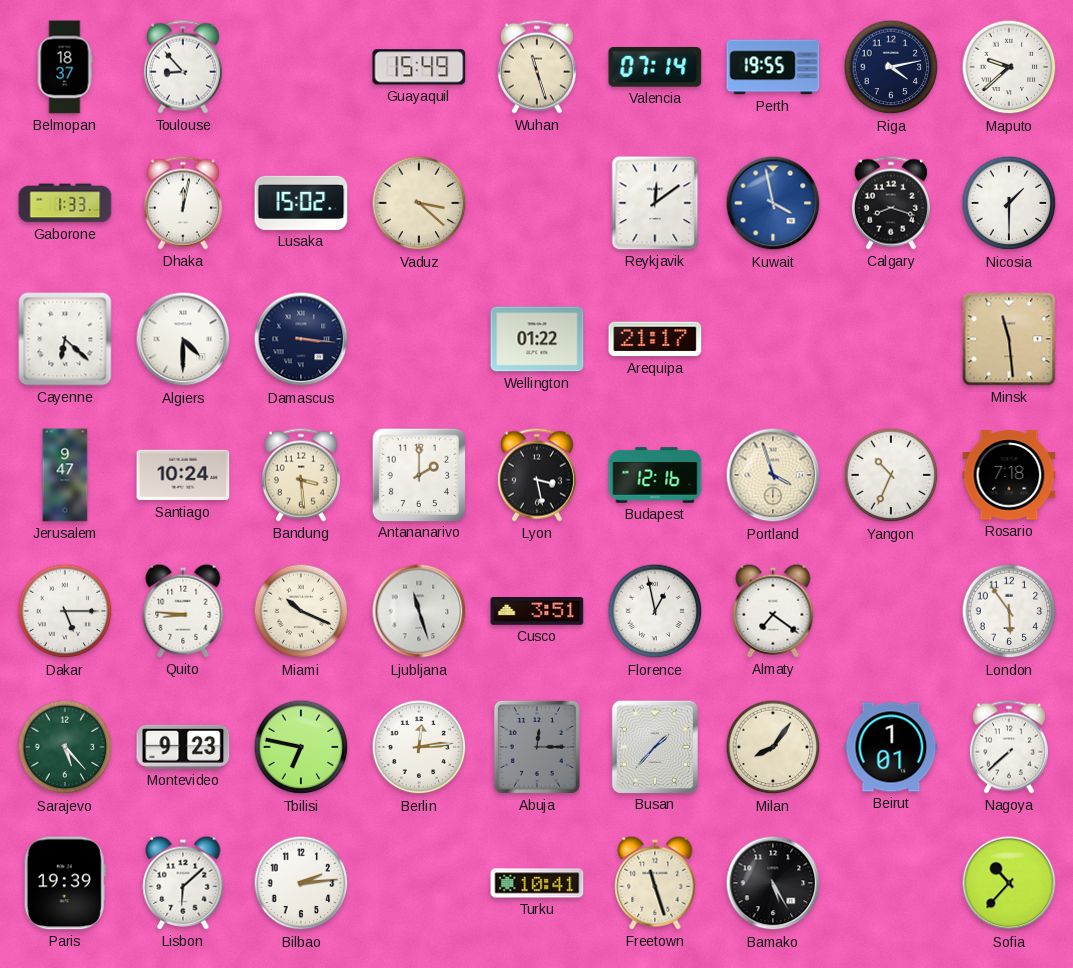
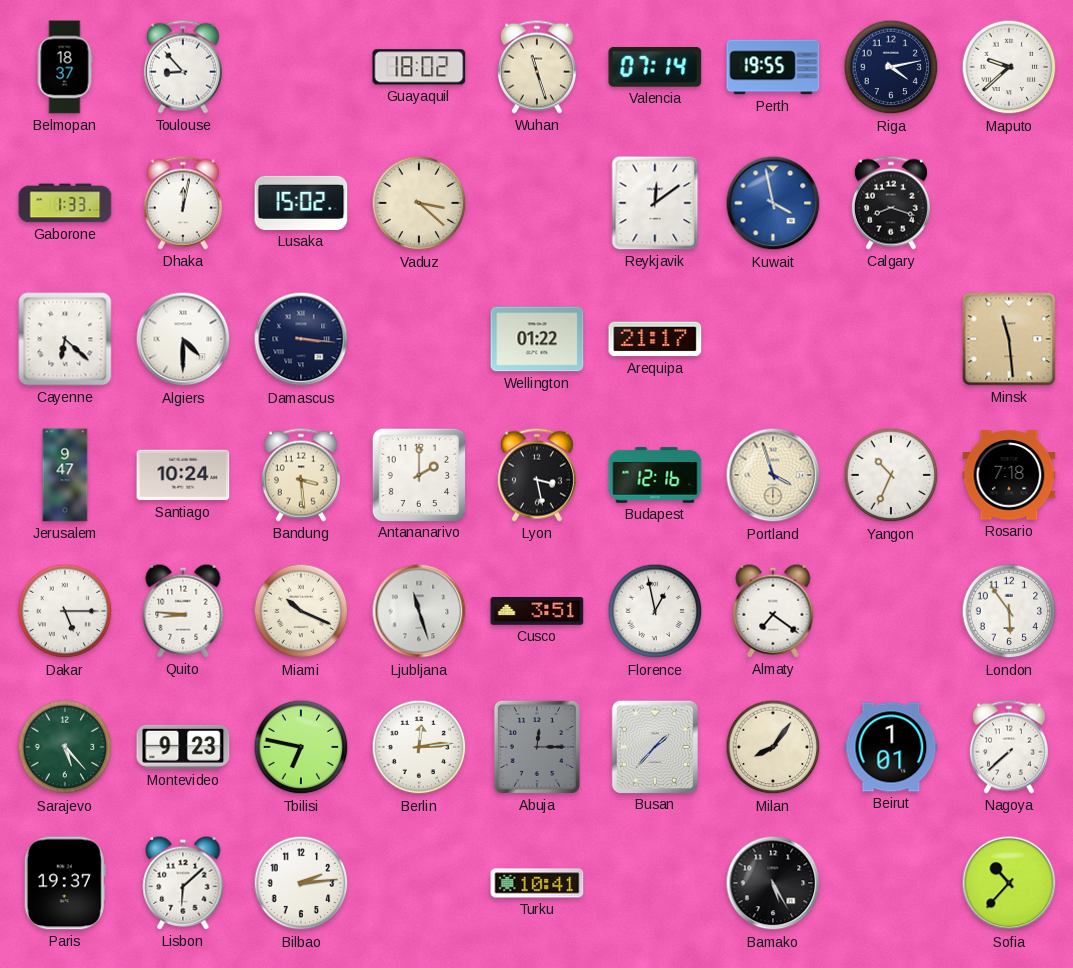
Guayaquil: 15:49 -> 18:02 (419, 67)
Nicosia: 1:30 -> none (1009, 203)
Paris: 19:39 -> 19:37 (65, 883)
Freetown: 11:27 -> none (655, 883)
